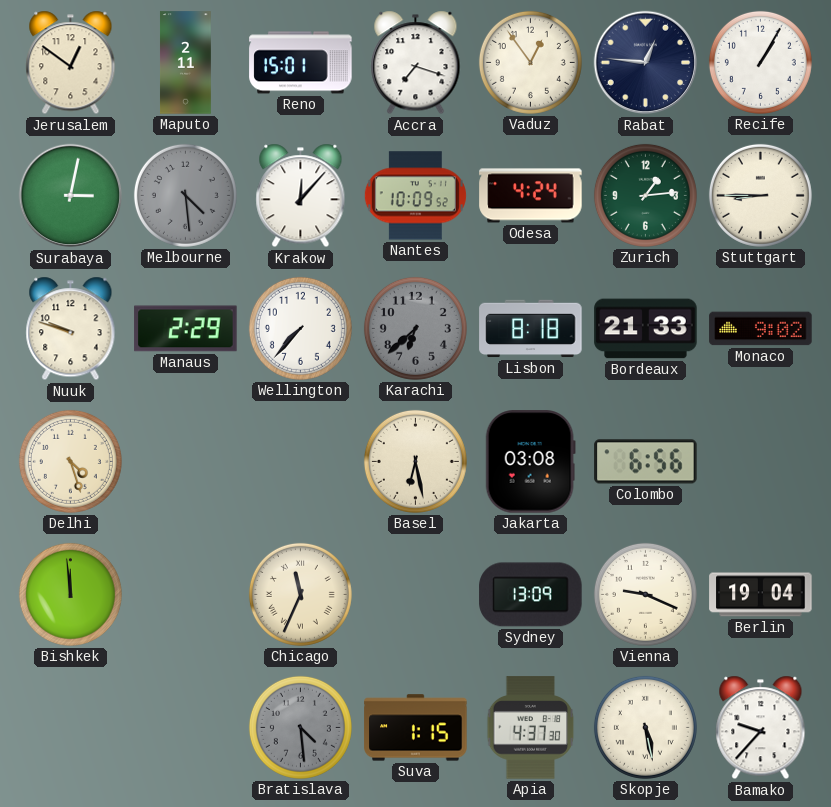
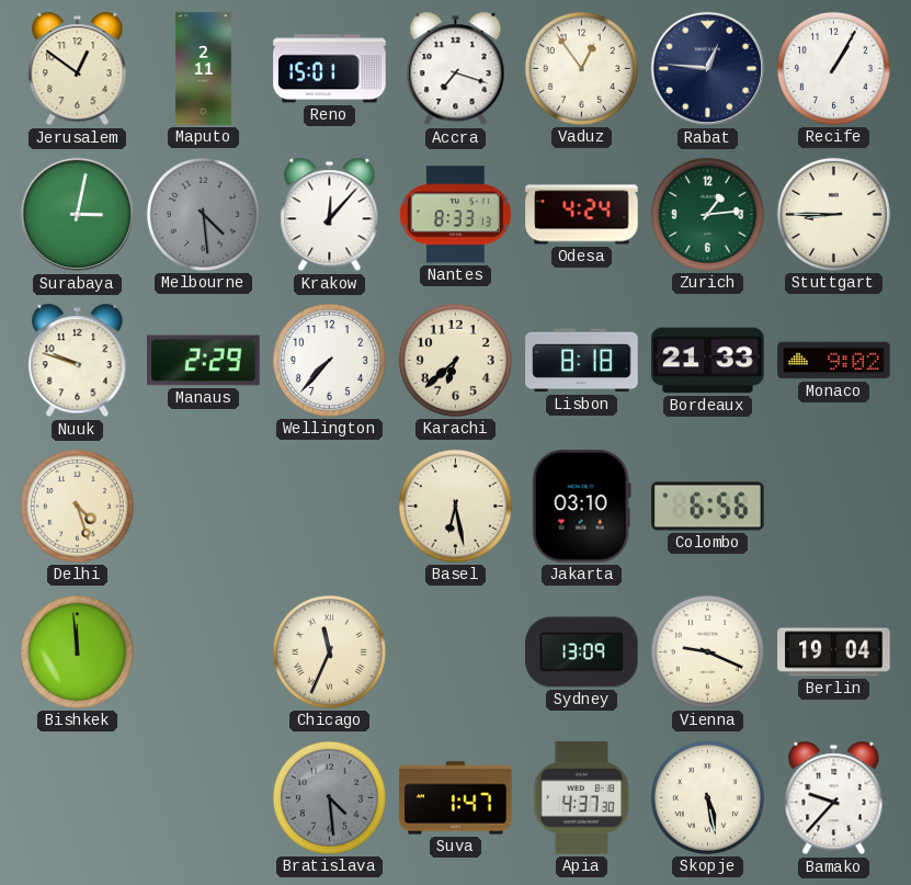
Nantes: 10:09 -> 8:33 (455, 215)
Karachi dial: grey -> cream (455, 360)
Jakarta: 03:08 -> 03:10 (581, 507)
Suva: 1:15 -> 1:47 (456, 798)
